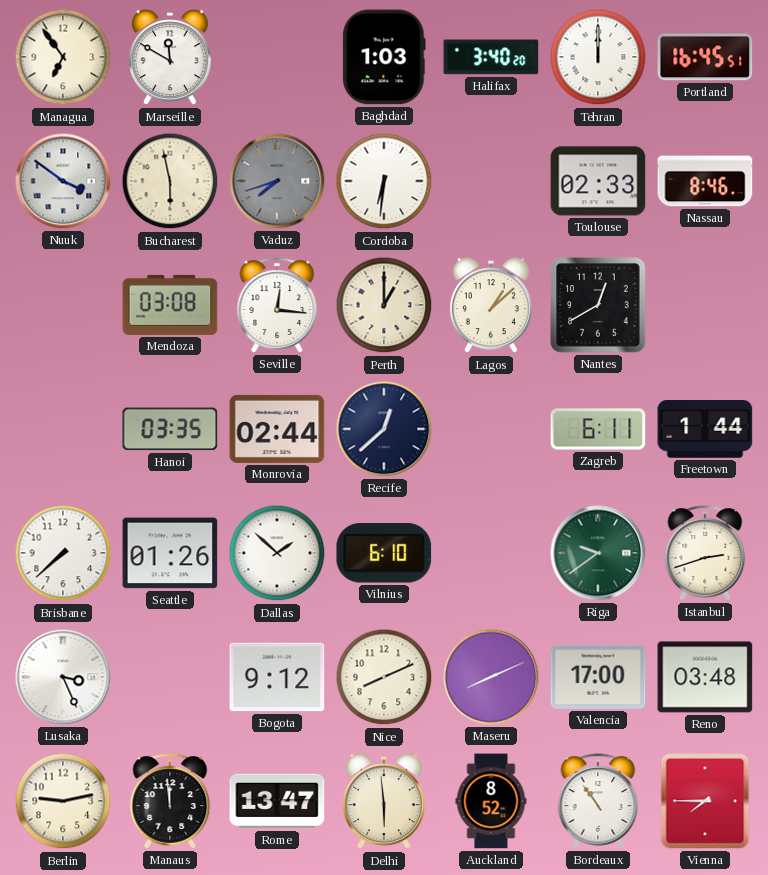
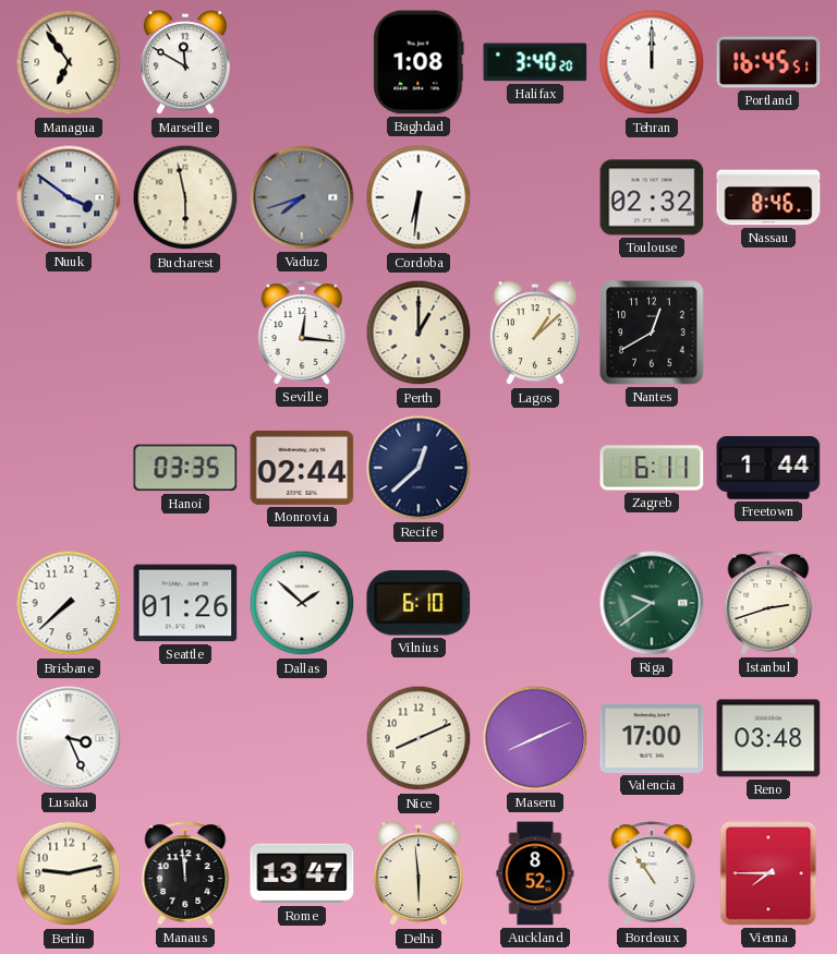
Baghdad: 1:03 -> 1:08 (418, 62)
Toulouse: 02:33 -> 02:32 (652, 197)
Mendoza: 03:08 -> none (170, 305)
Bogota: 9:12 -> none (277, 677)
